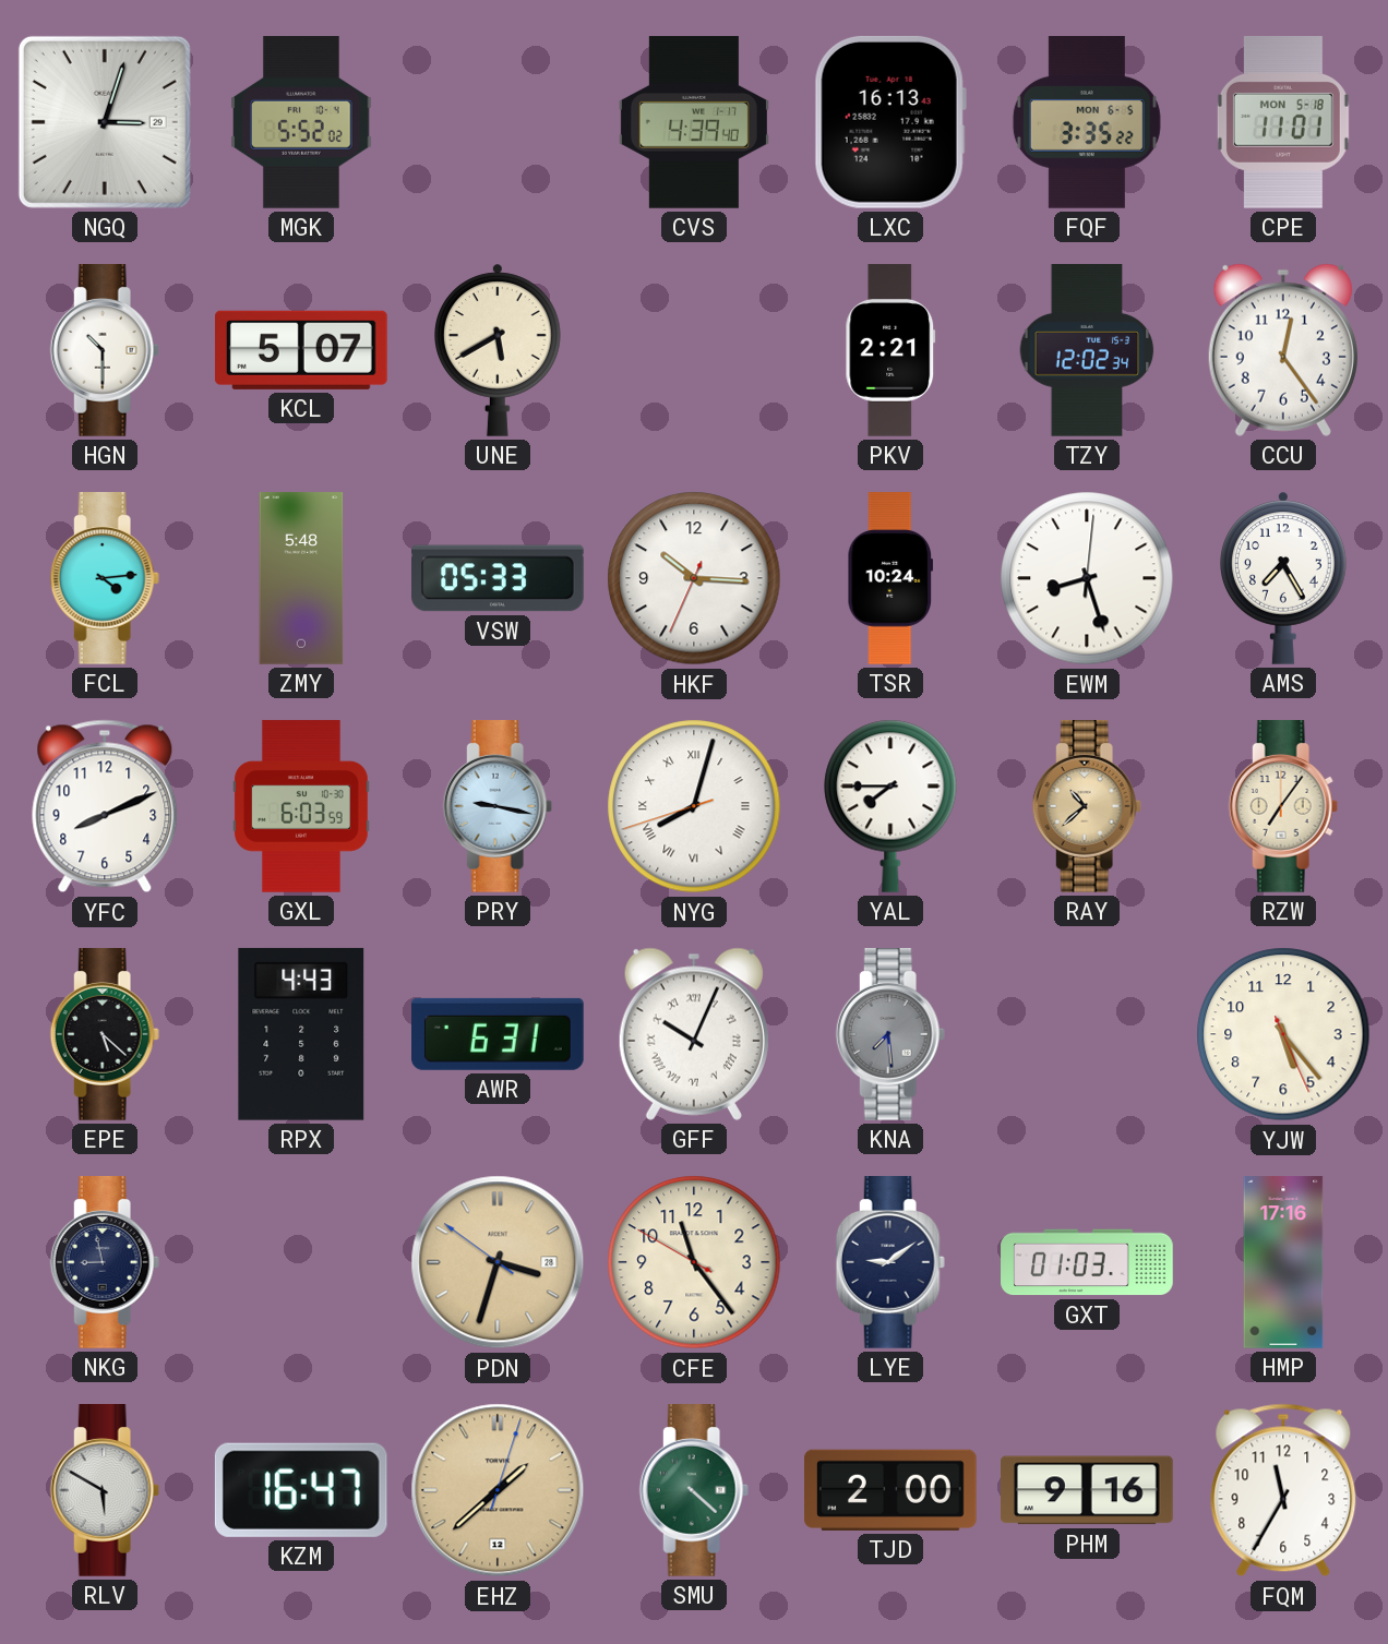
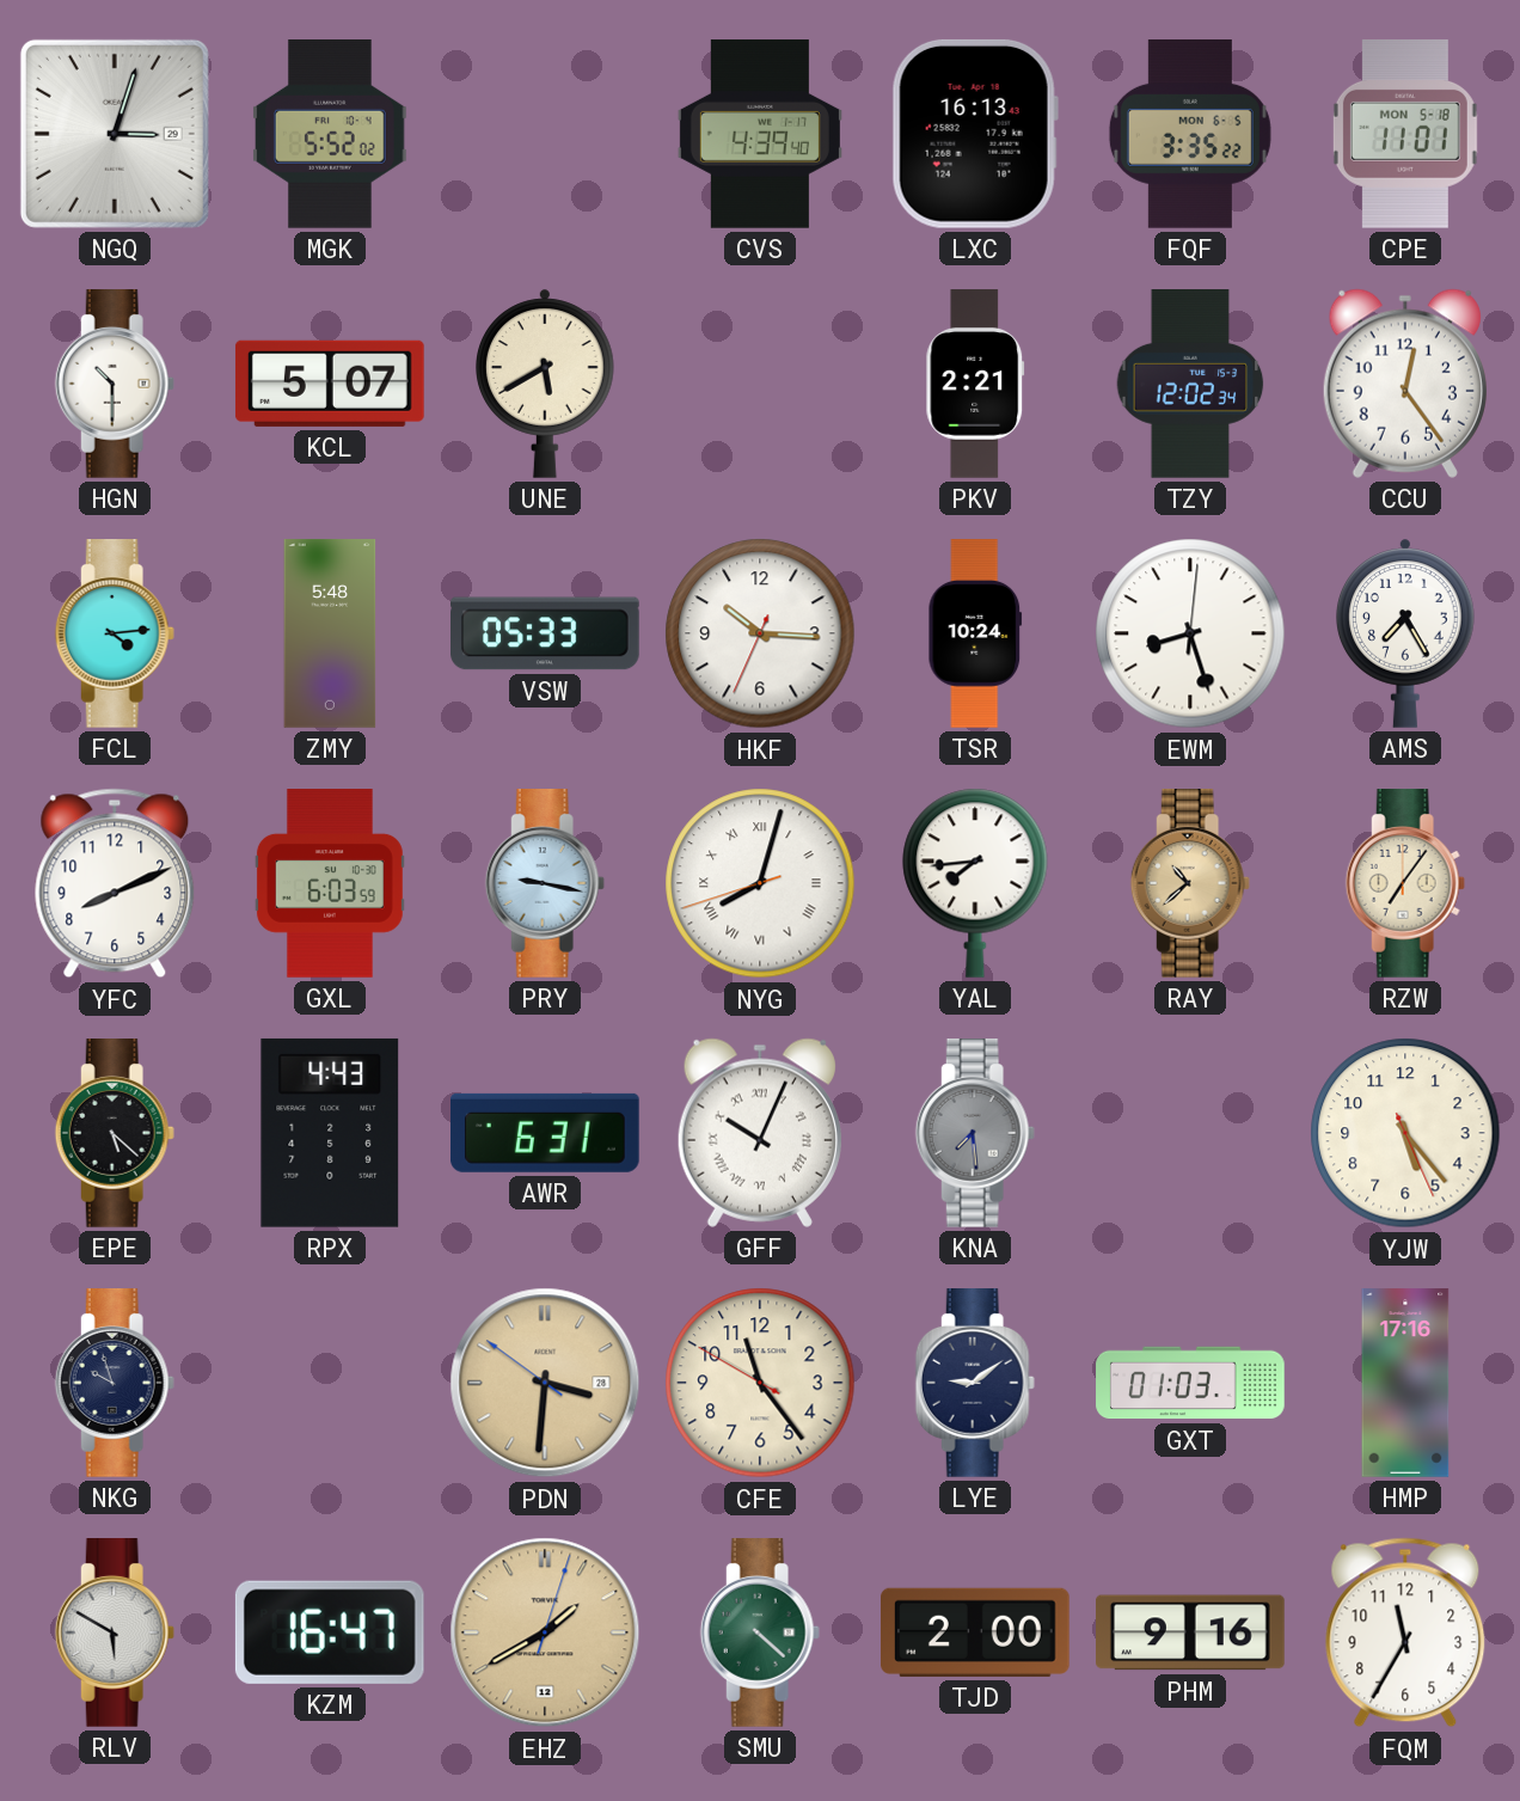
YAL: 7:45 -> 7:44 (975, 883)
NKG: 8:58 -> 9:57 (115, 1384)
PDN: 3:32 -> 3:30 (545, 1383)
EHZ: 1:38 -> 1:40 (545, 1632)
